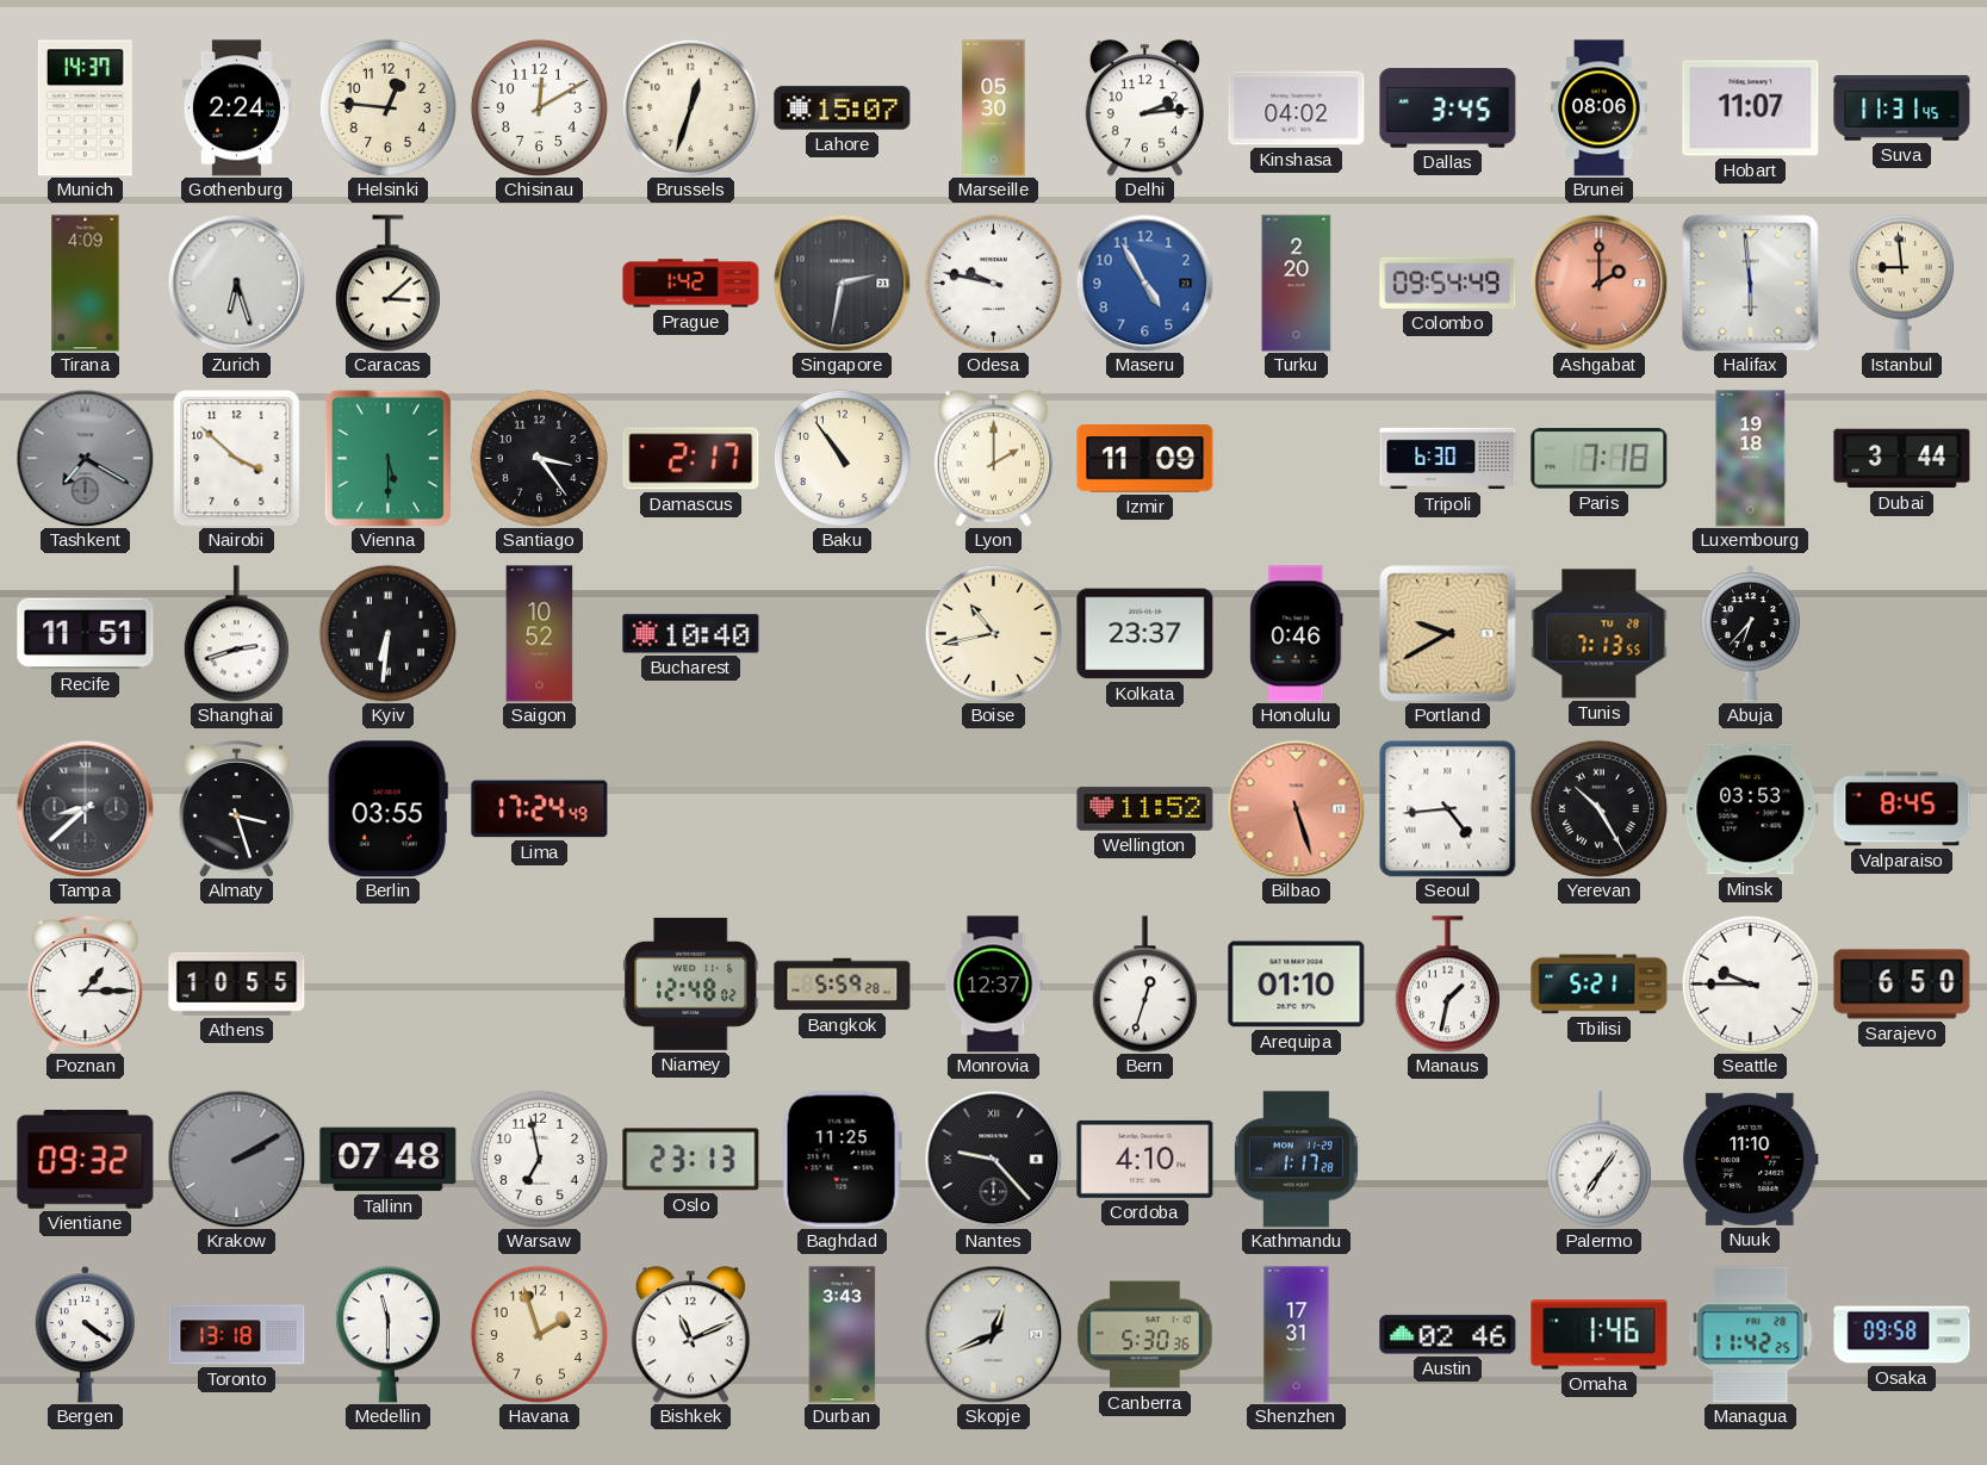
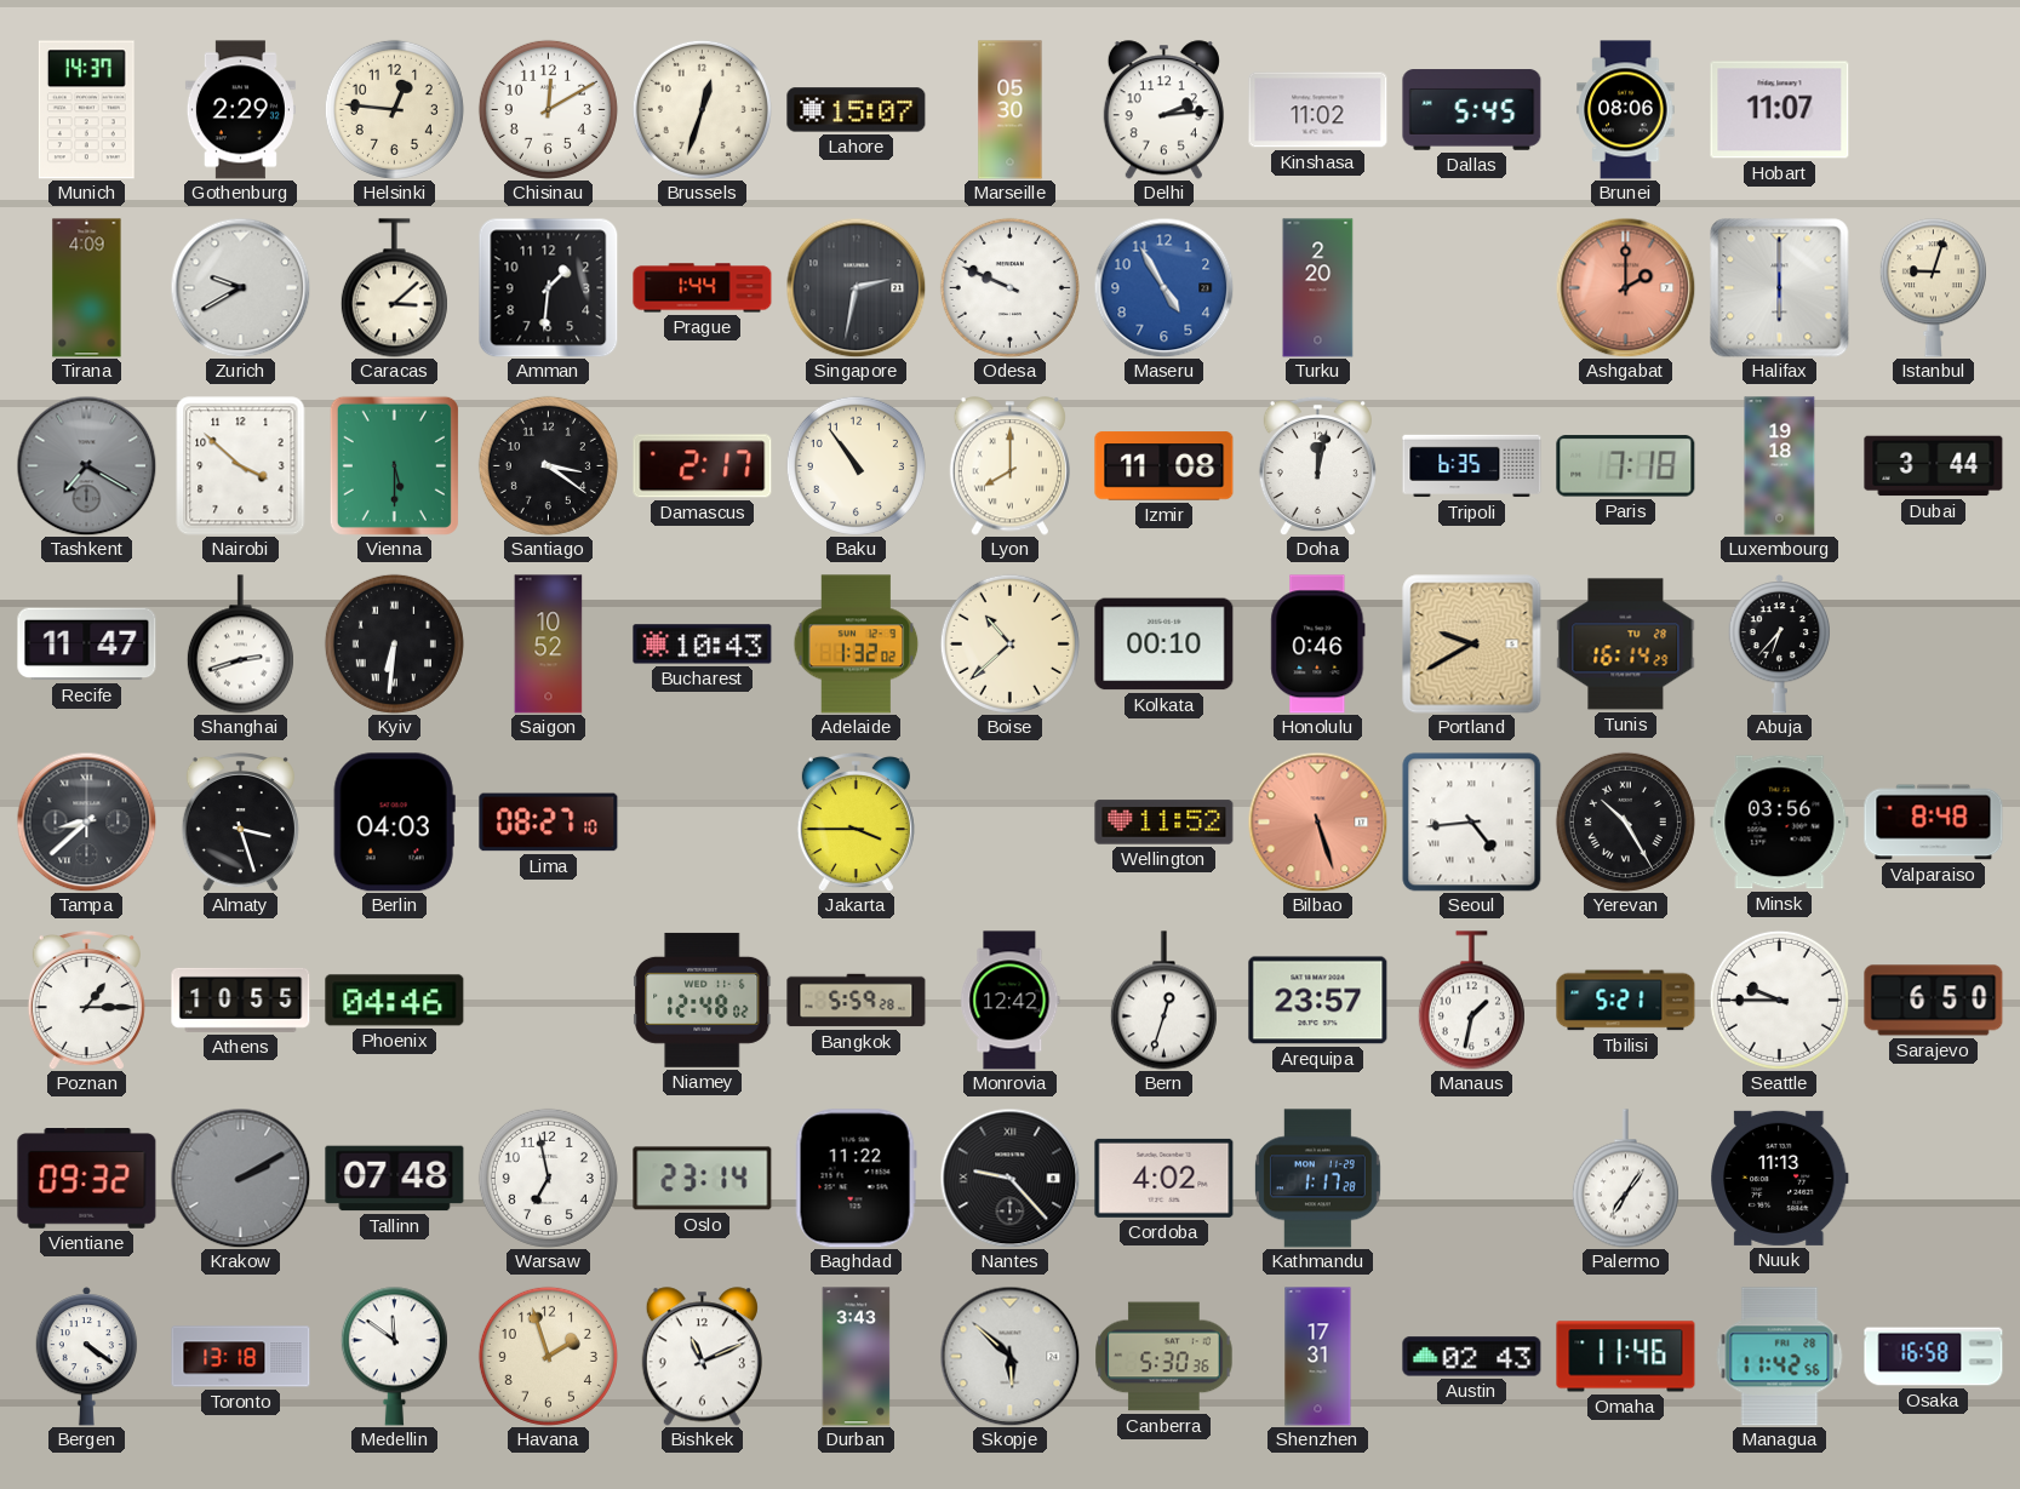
Gothenburg: 2:24 -> 2:29 (240, 110)
Kinshasa: 04:02 -> 11:02 (1318, 110)
Dallas: 3:45 -> 5:45 (1472, 110)
Suva: 11:31 -> none (1902, 108)
Zurich: 6:27 -> 9:40 (240, 287)
Amman: none -> 1:31 (548, 287)
Prague: 1:42 -> 1:44 (703, 288)
Odesa: 9:47 -> 9:49 (1009, 287)
Colombo: 09:54 -> none (1448, 283)
Halifax: 5:59 -> 6:00 (1780, 288)
Istanbul: 8:59 -> 9:03 (1933, 288)
Santiago: 3:24 -> 3:21 (548, 465)
Lyon: 2:00 -> 8:00 (1009, 466)
Izmir: 11:09 -> 11:08 (1164, 466)
Doha: none -> 12:02 (1317, 465)
Tripoli: 6:30 -> 6:35 (1472, 466)
Recife: 11:51 -> 11:47 (87, 645)
Bucharest: 10:40 -> 10:43 (703, 645)
Adelaide: none -> 1:32 (857, 645)
Boise: 10:43 -> 10:38 (1009, 643)
Kolkata: 23:37 -> 00:10 (1164, 645)
Tunis: 7:13 -> 16:14 (1626, 645)
Berlin: 03:55 -> 04:03 (394, 823)
Lima: 17:24 -> 08:27 (549, 823)
Jakarta: none -> 3:45 (856, 821)
Minsk: 03:53 -> 03:56 (1780, 823)
Valparaiso: 8:45 -> 8:48 (1934, 823)
Phoenix: none -> 04:46 (395, 1001)
Monrovia: 12:37 -> 12:42 (1011, 1001)
Arequipa: 01:10 -> 23:57 (1318, 1001)
Oslo: 23:13 -> 23:14 (703, 1179)
Baghdad: 11:25 -> 11:22 (856, 1179)
Cordoba: 4:10 -> 4:02 (1164, 1178)
Nuuk: 11:10 -> 11:13 (1780, 1178)
Medellin: 11:30 -> 11:51 (394, 1357)
Skopje: 12:41 -> 5:52 (1009, 1356)
Austin: 02:46 -> 02:43 (1472, 1357)
Omaha: 1:46 -> 11:46 (1626, 1357)
Managua: 11:42:25 -> 11:42:56 (1780, 1357)
Osaka: 09:58 -> 16:58 (1934, 1357)
